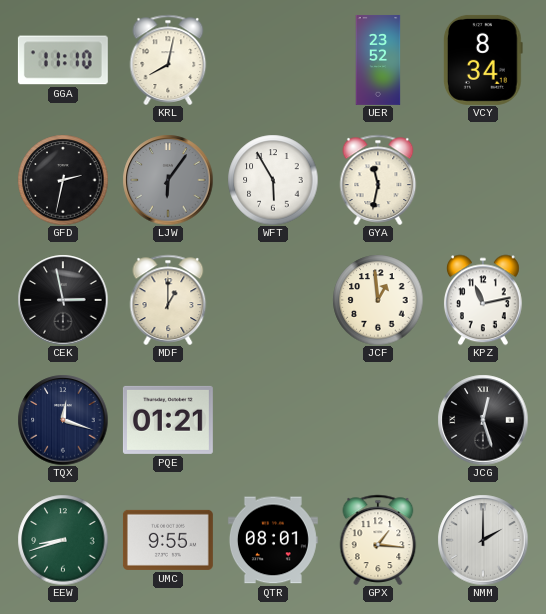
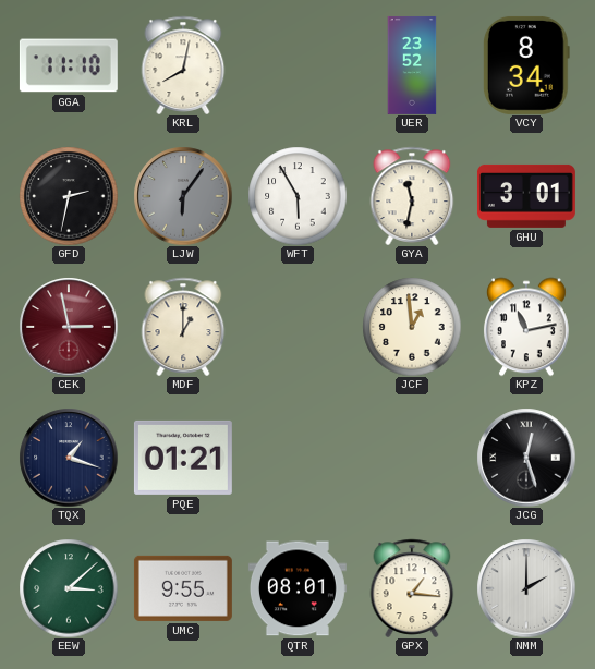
GHU: none -> 3:01 (526, 196)
CEK dial: black -> burgundy (69, 327)
TQX: 12:18 -> 1:18 (69, 458)
EEW: 8:42 -> 3:08 (69, 588)
